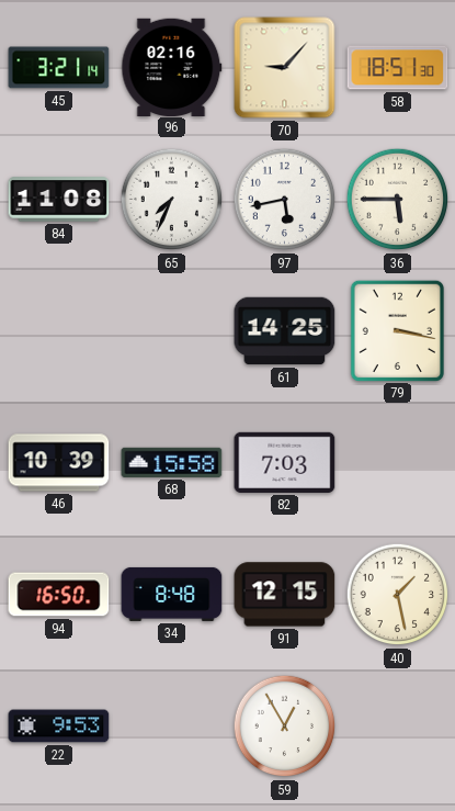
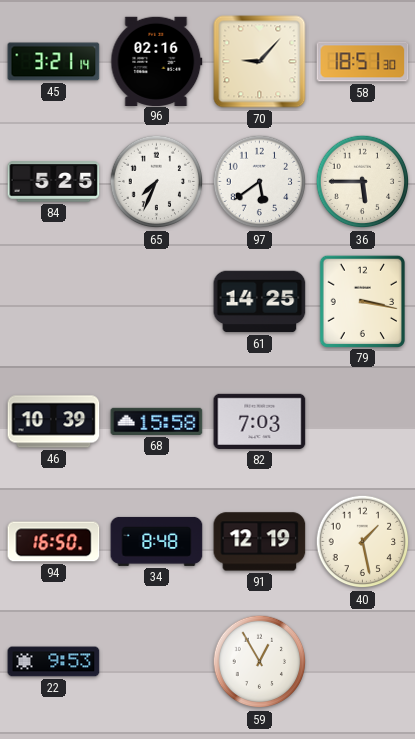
84: 11:08 -> 5:25 (54, 182)
97: 5:43 -> 5:39 (260, 182)
91: 12:15 -> 12:19 (260, 542)
